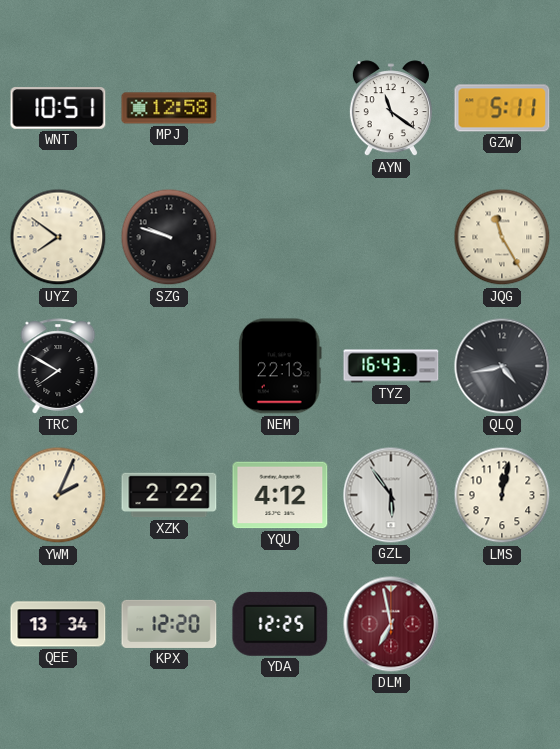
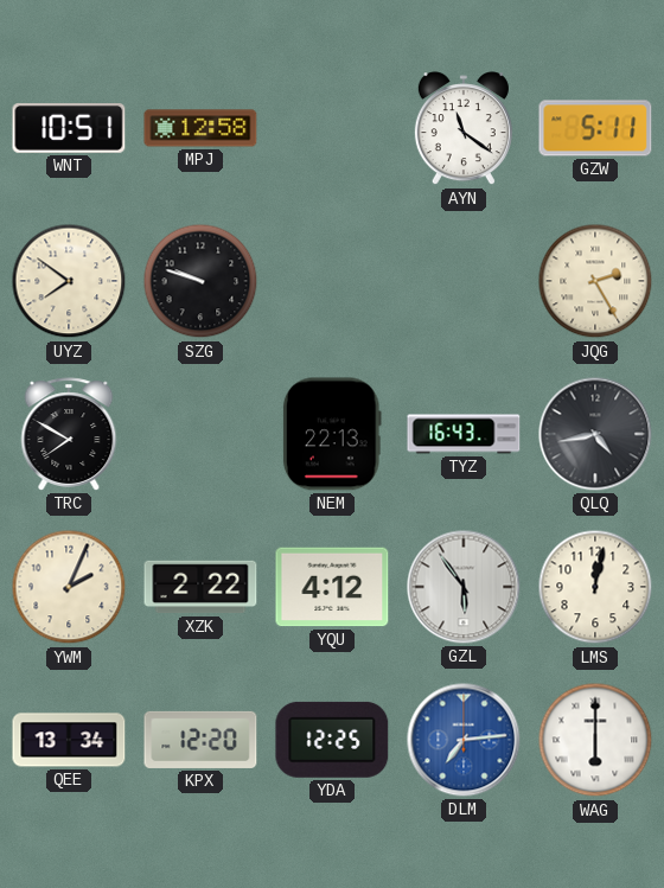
JQG: 11:25 -> 2:25 (595, 281)
DLM: 6:58 -> 7:14 (464, 740)
DLM dial: burgundy -> blue (464, 740)
WAG: none -> 6:00 (595, 740)
